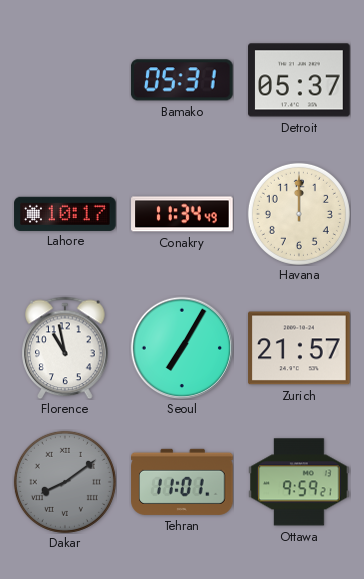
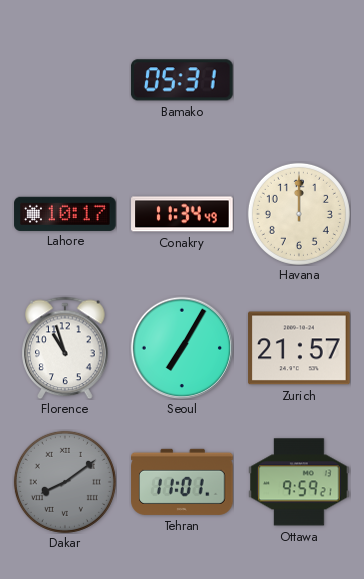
Detroit: 05:37 -> none (299, 80)
Florence: 10:58 -> 10:57 (65, 348)
